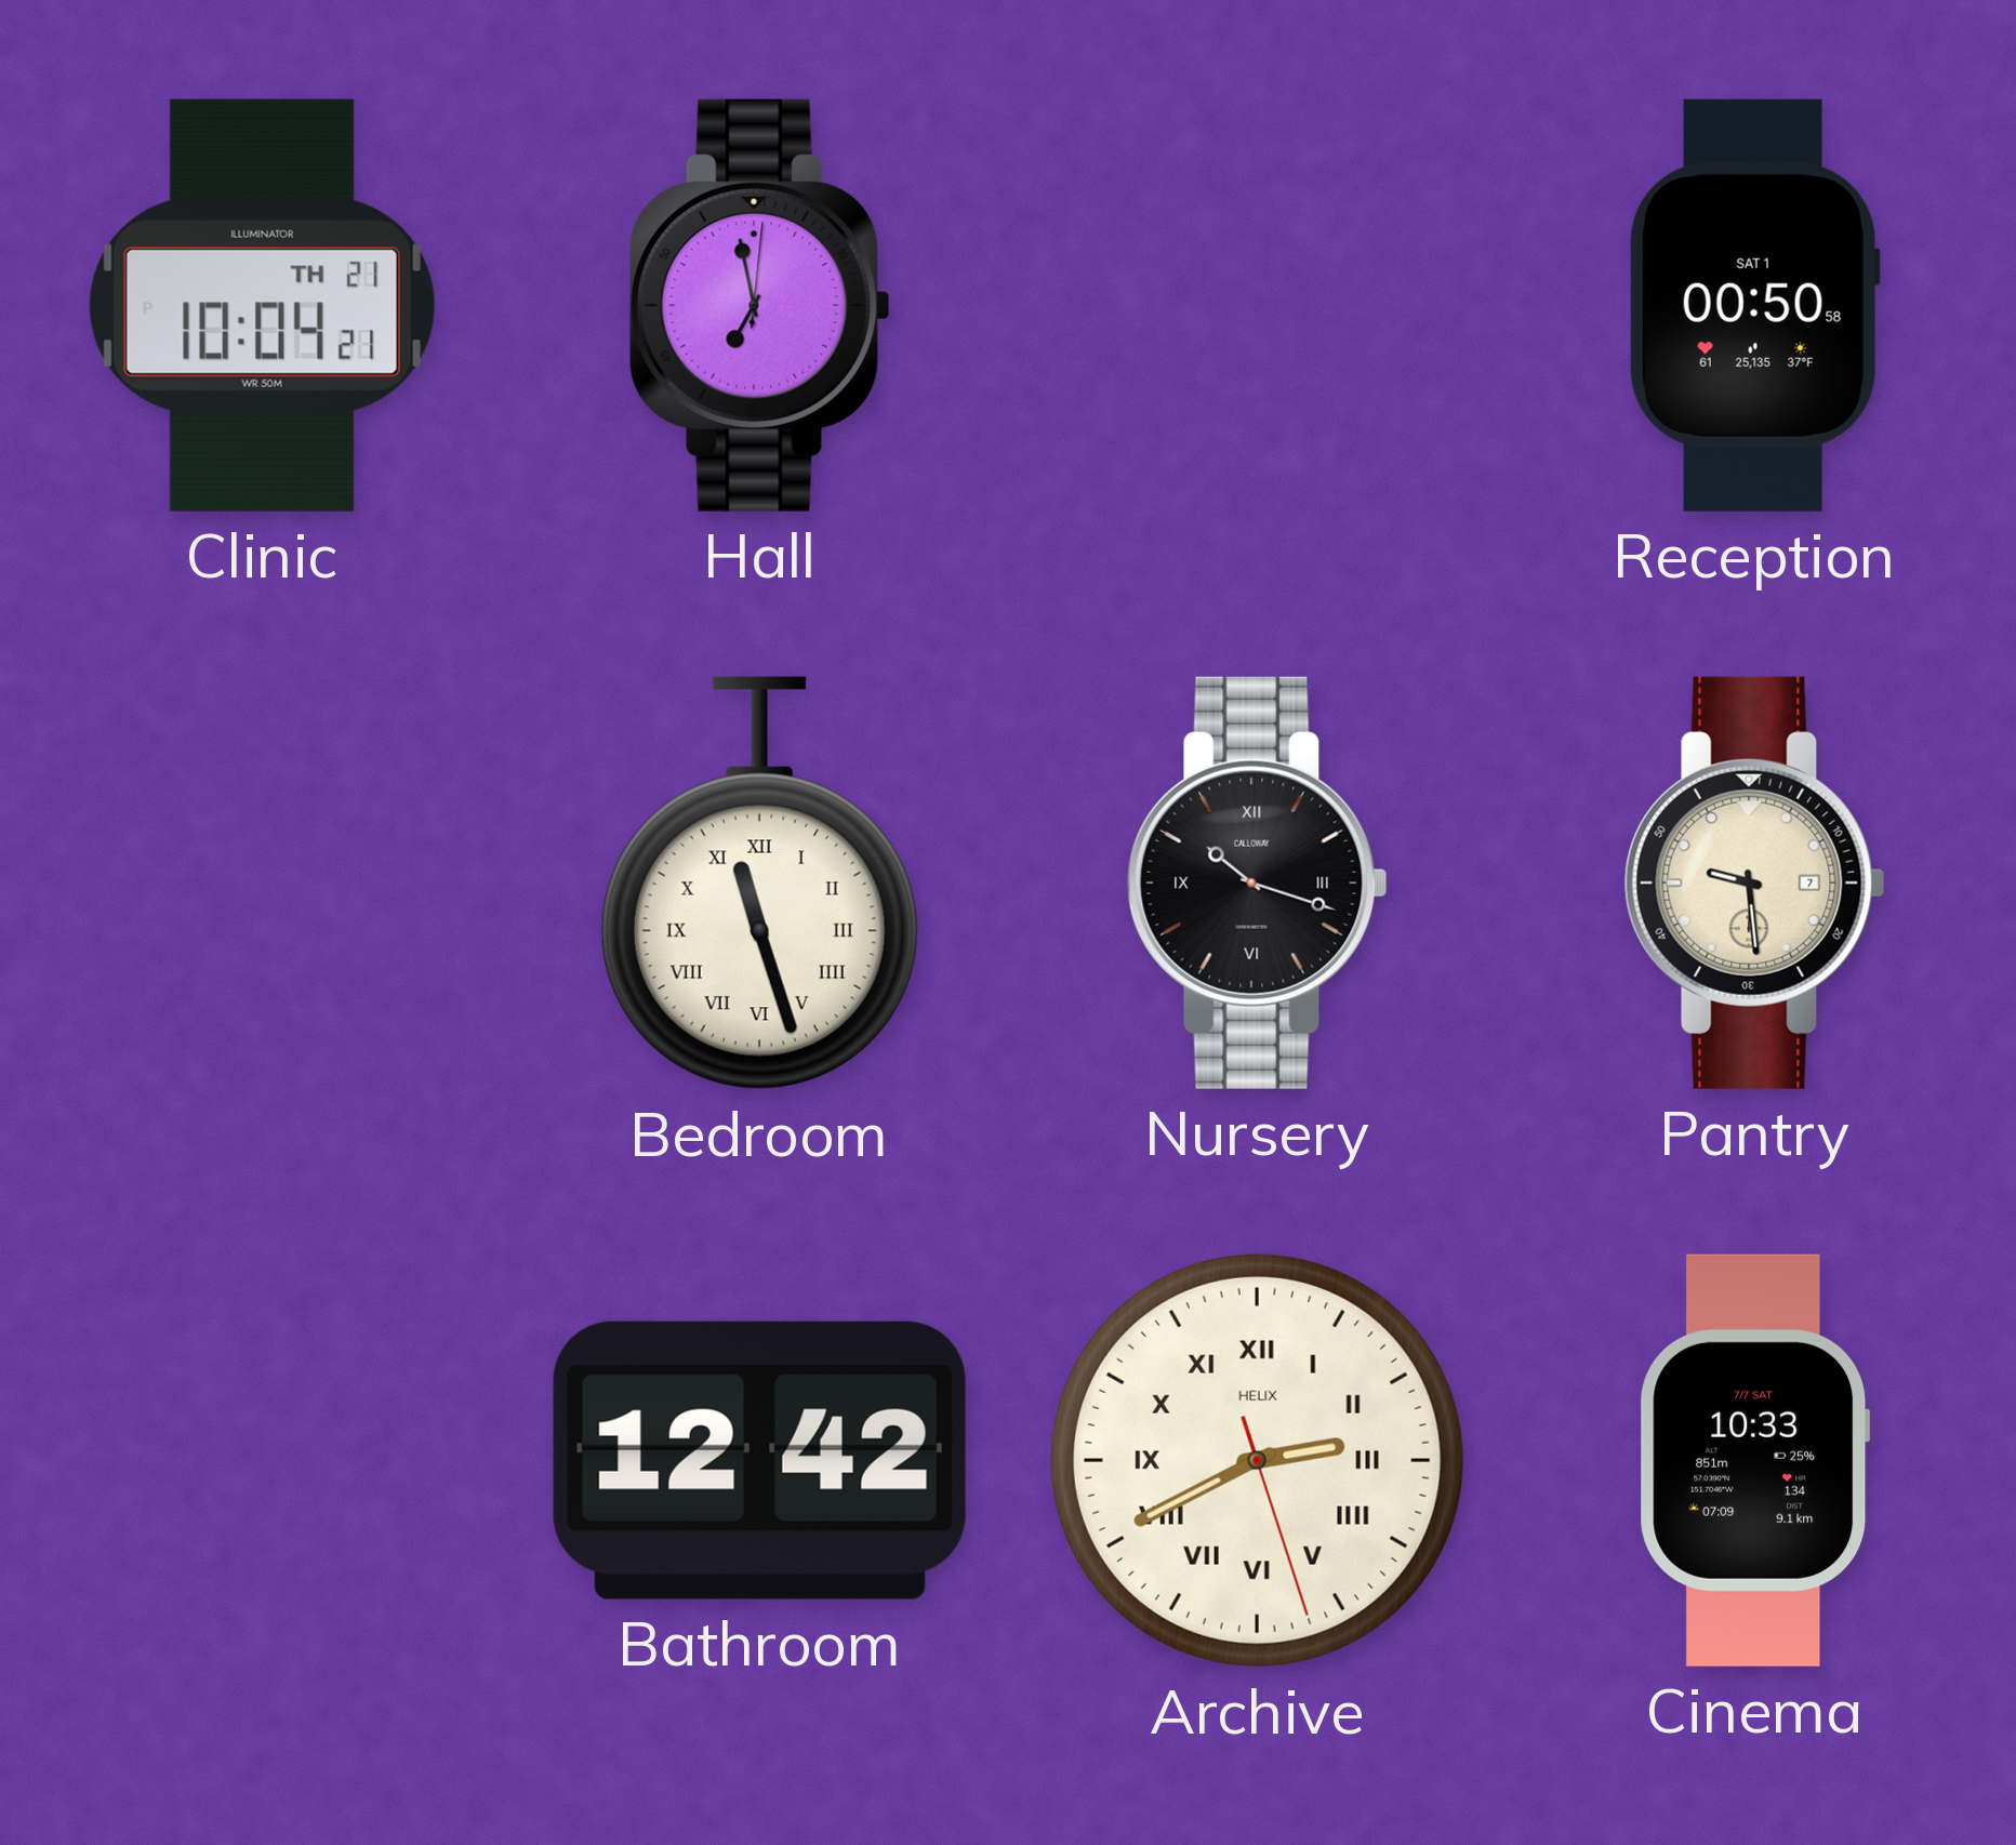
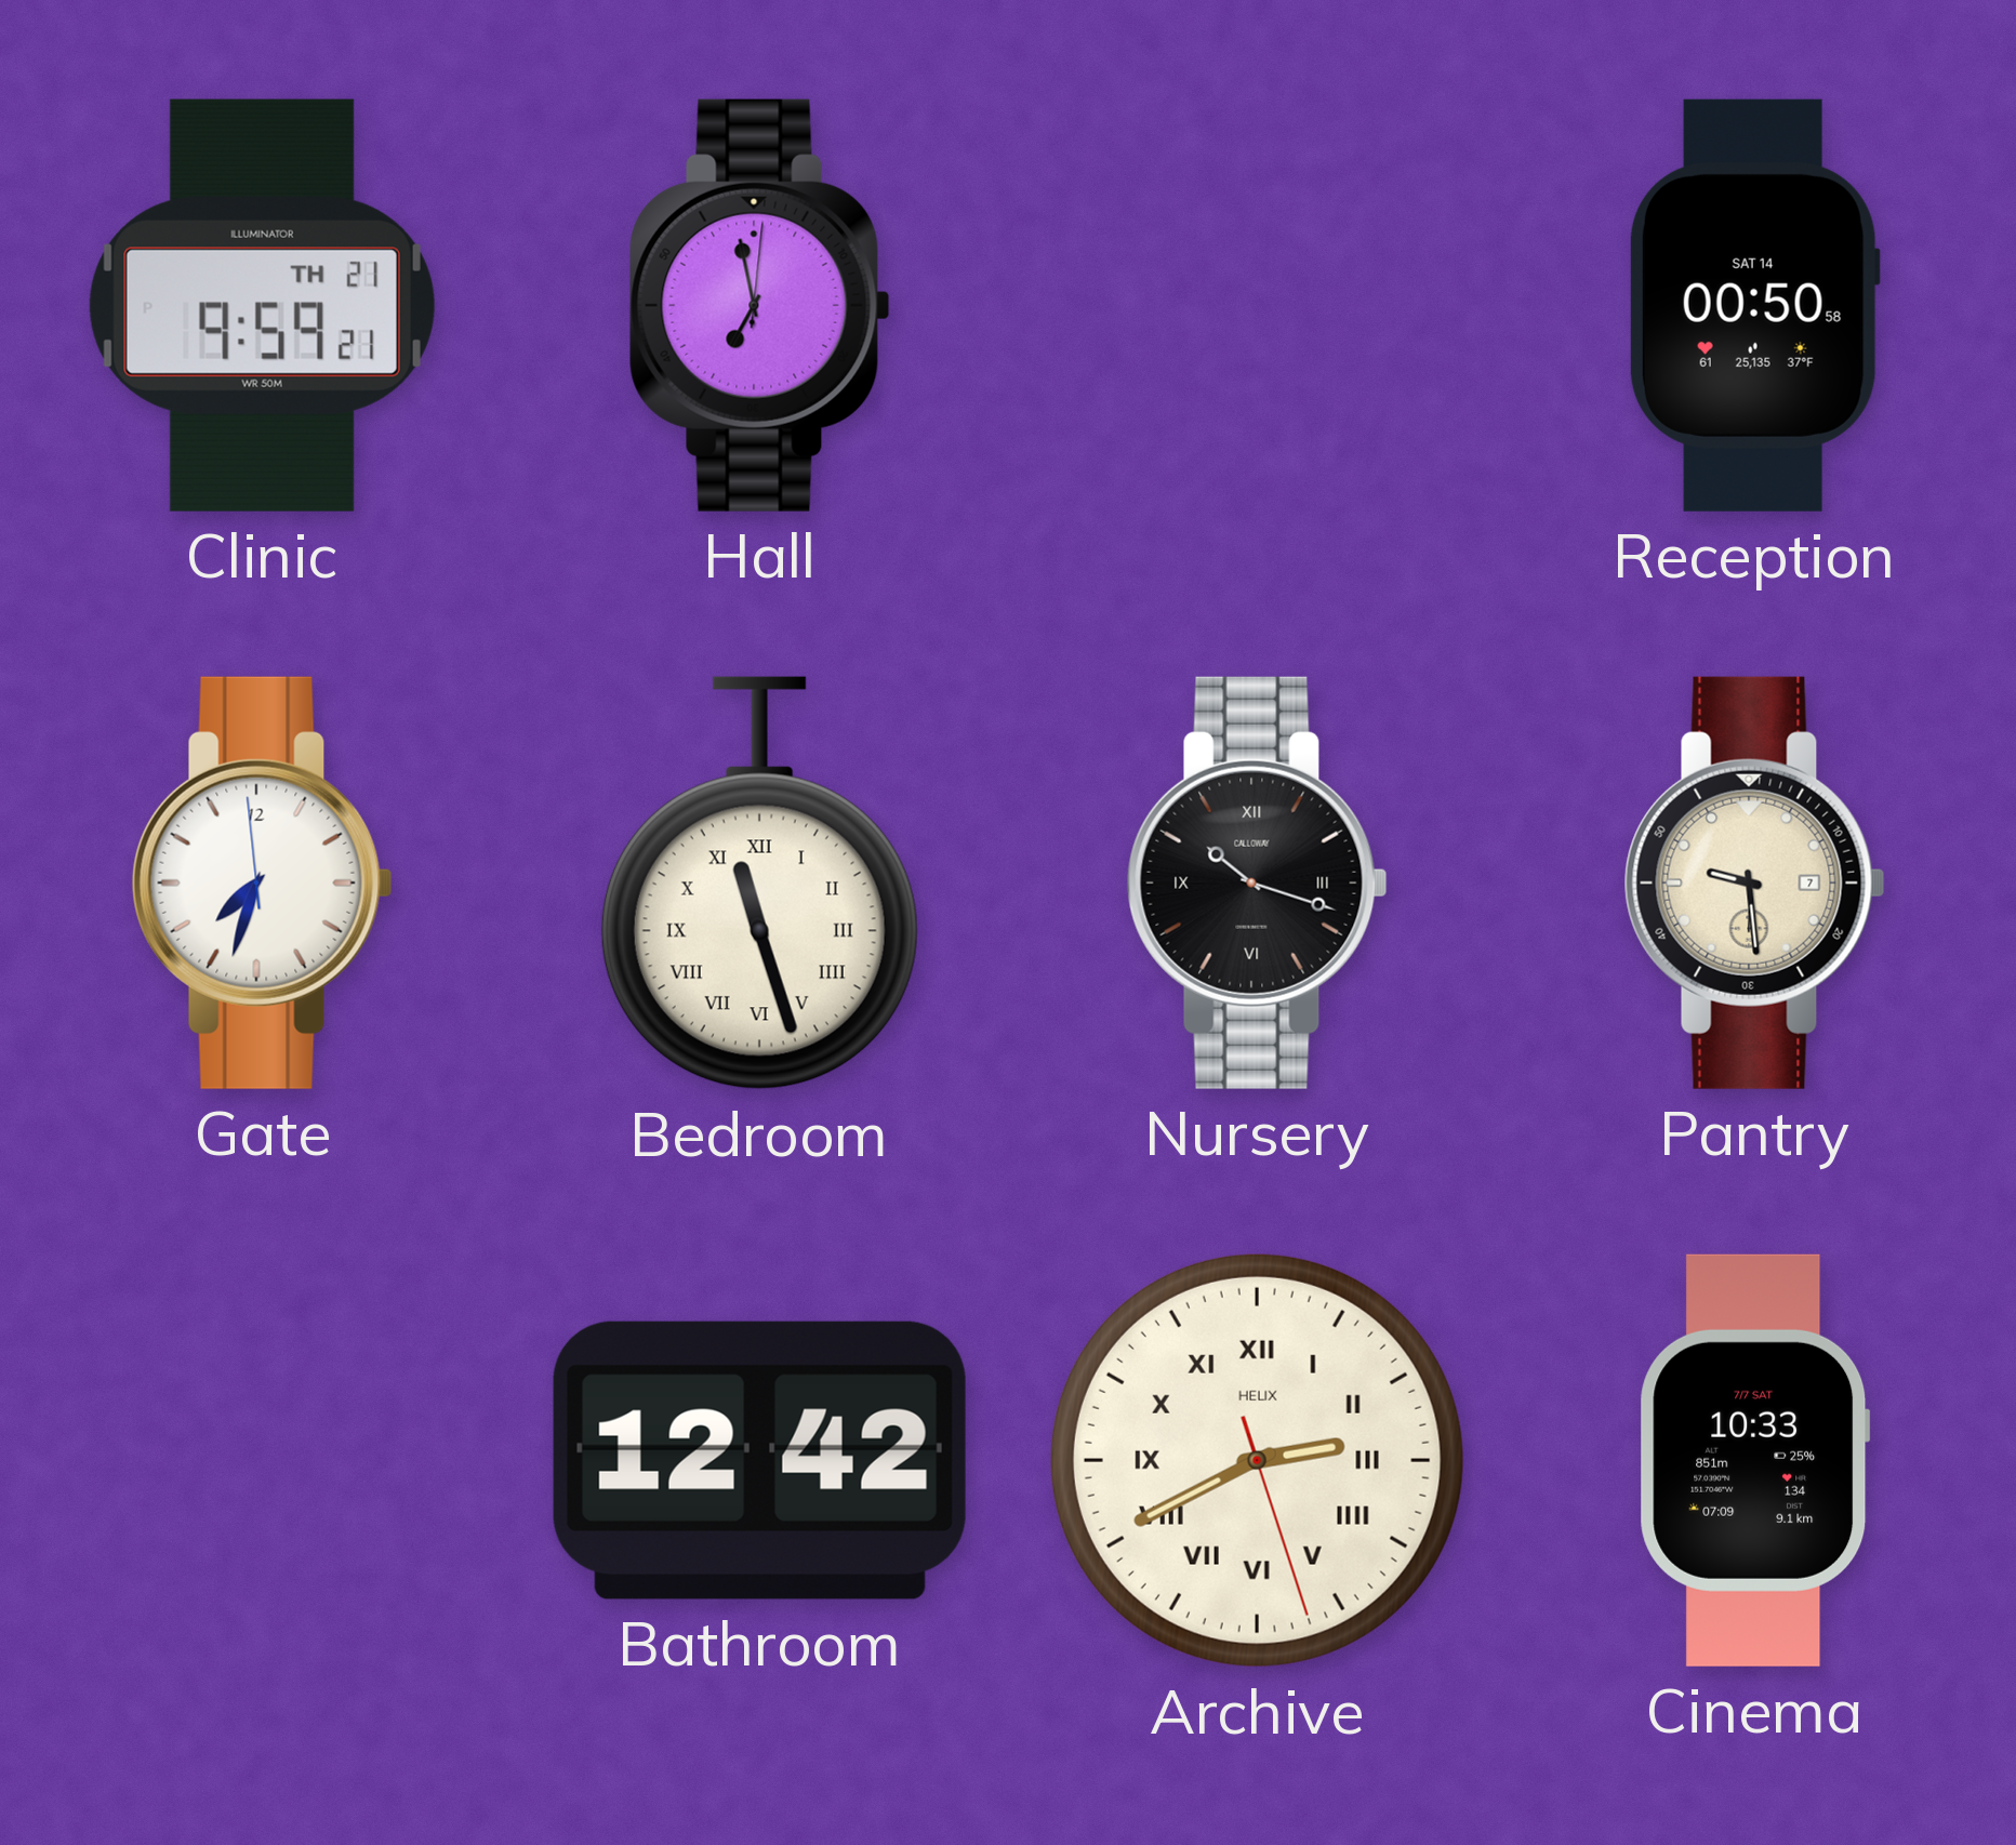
Clinic: 10:04 -> 9:59 (262, 305)
Reception date: SAT 1 -> SAT 14 (1754, 305)
Gate: none -> 7:32 (262, 882)
